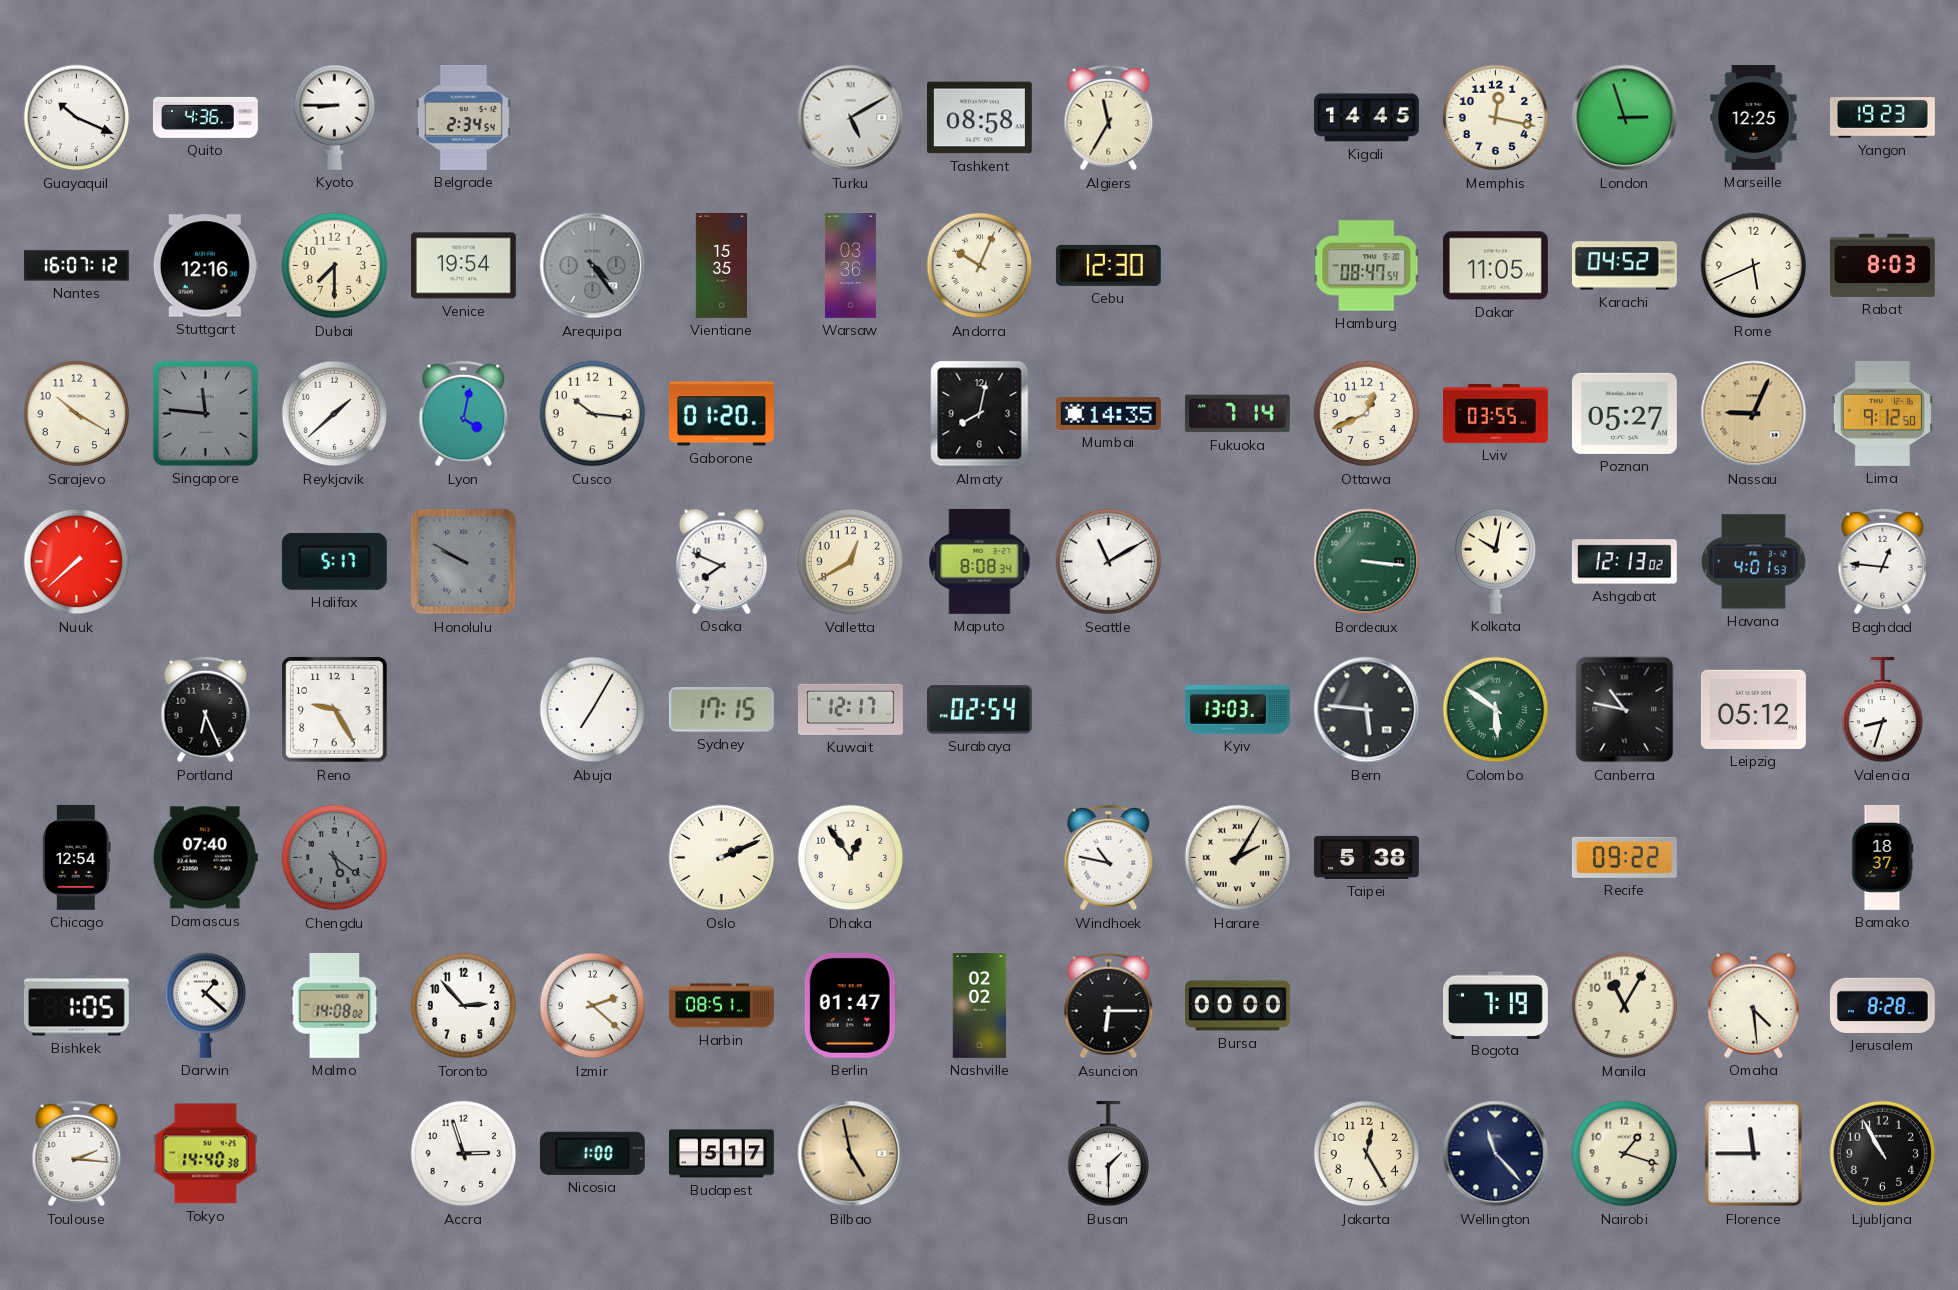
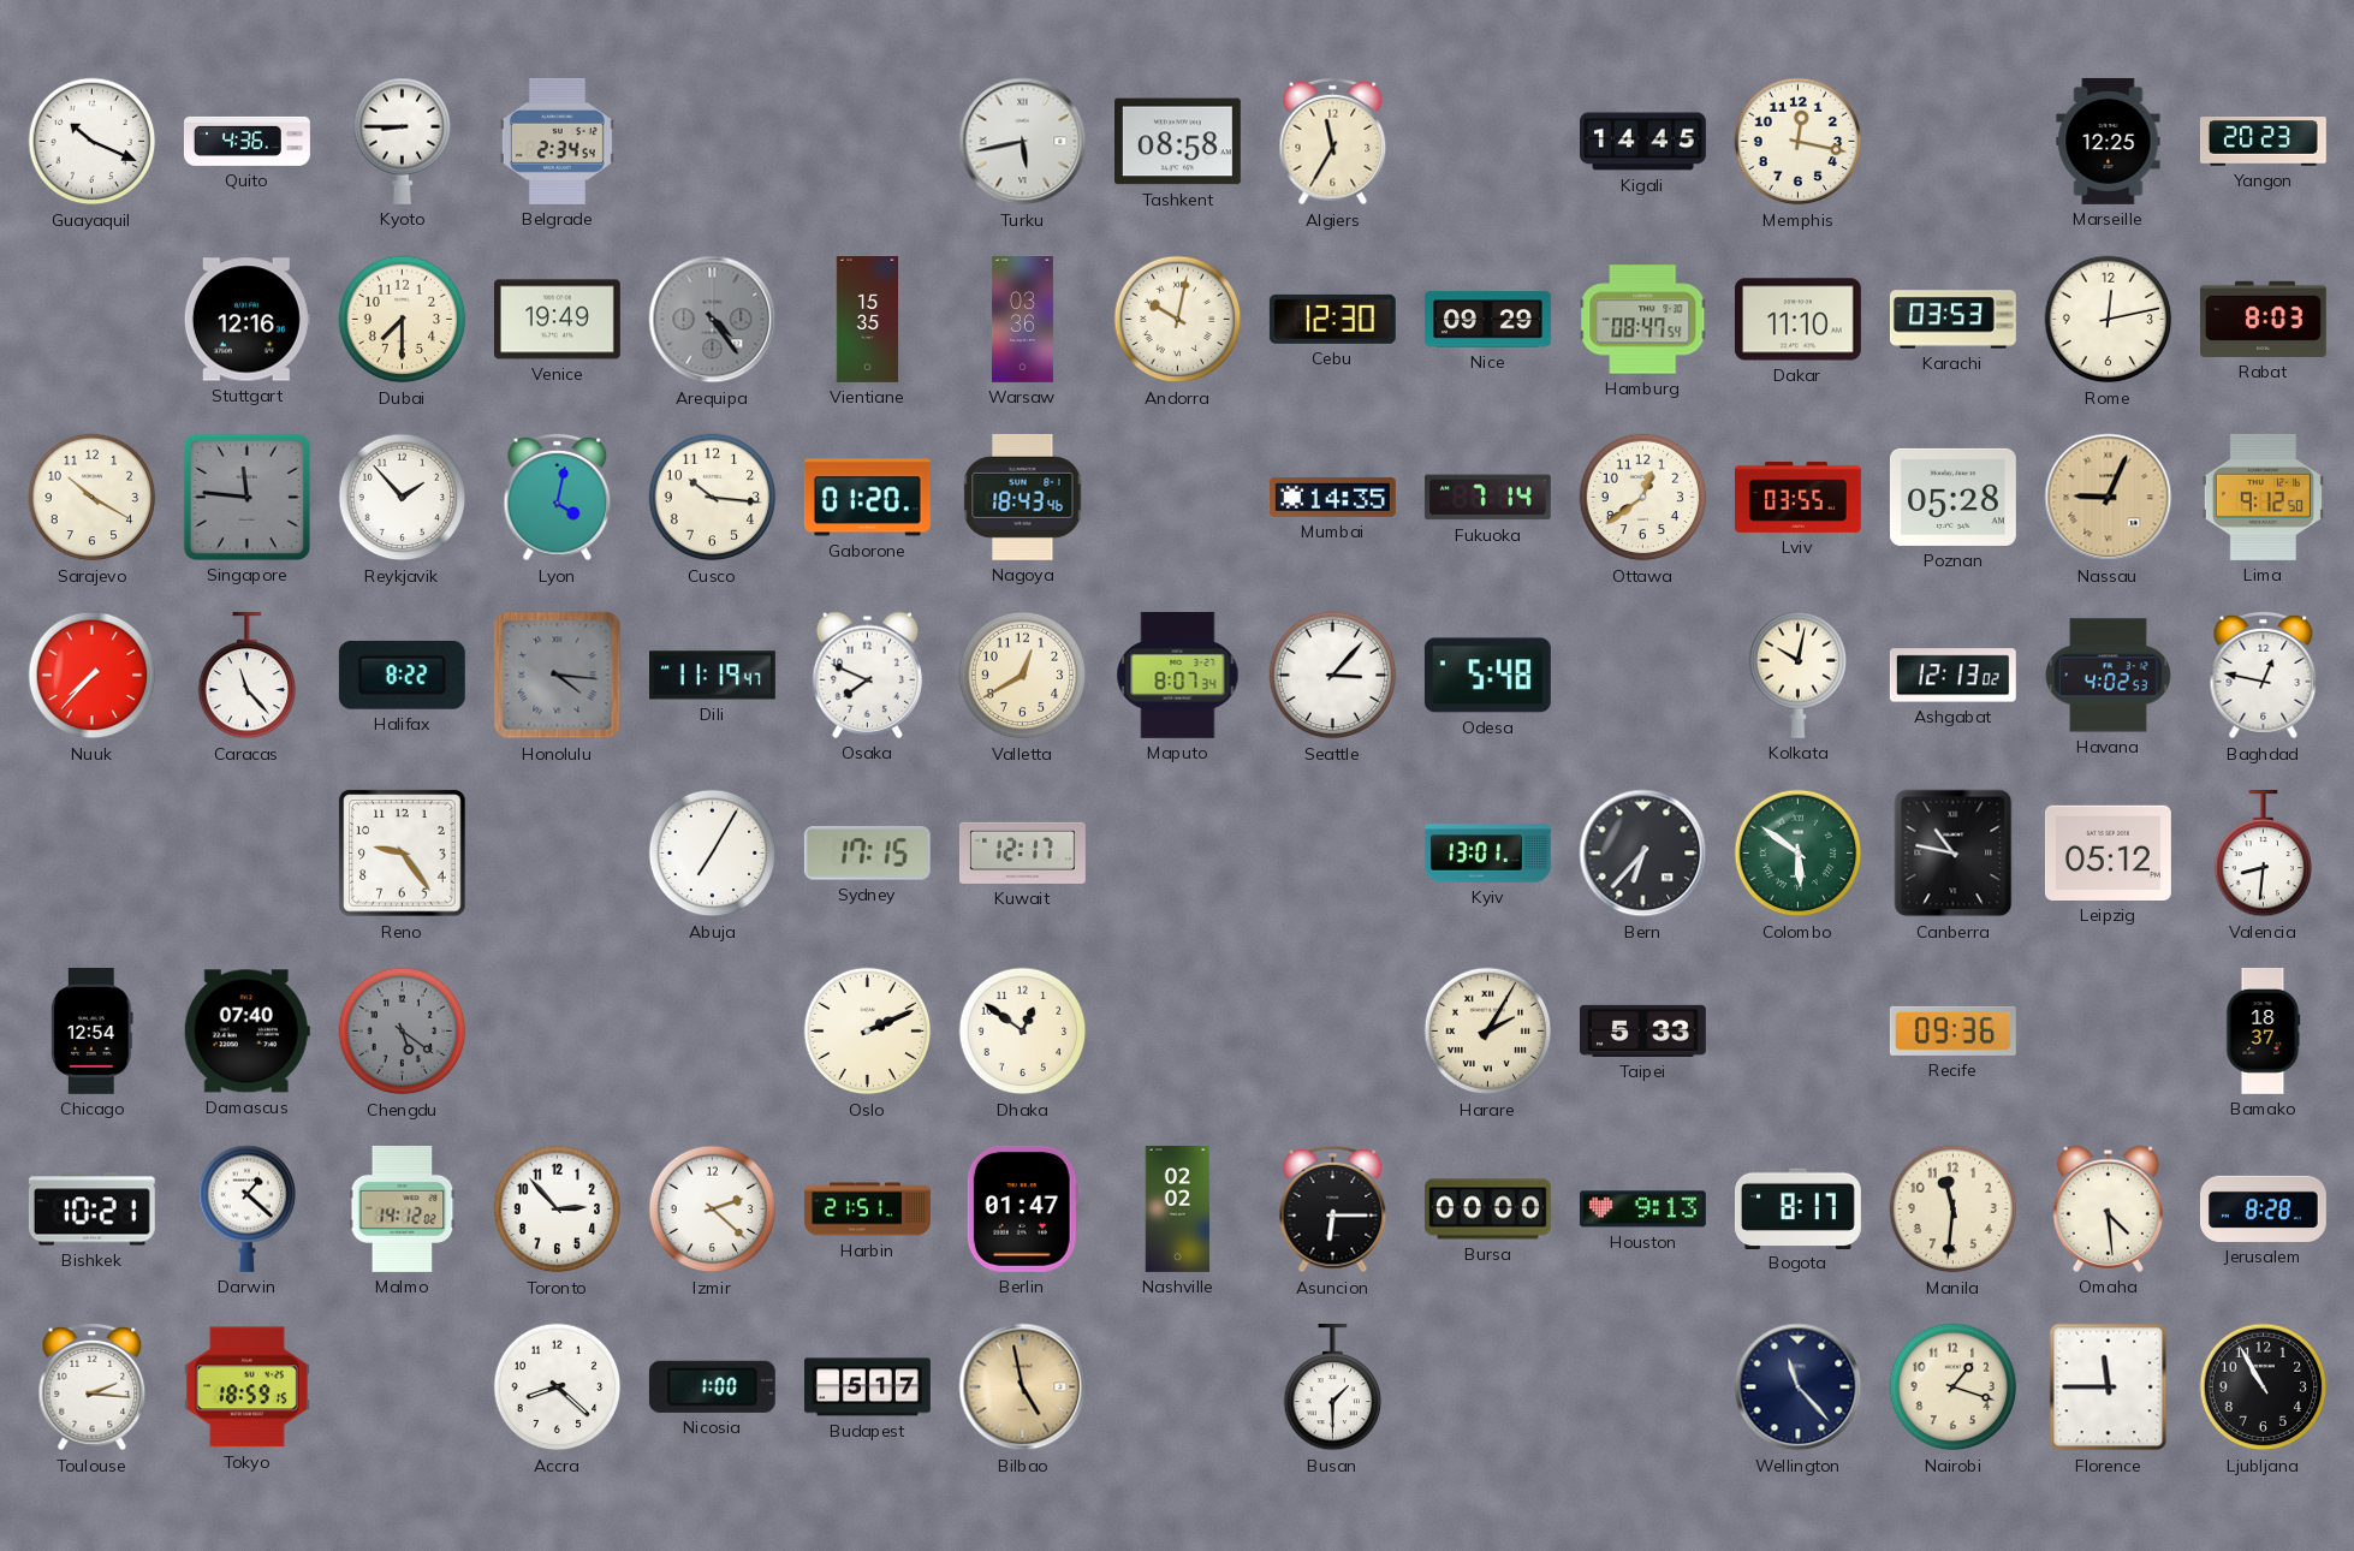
Turku: 5:10 -> 5:43 (1023, 142)
London: 2:57 -> none (1625, 118)
Yangon: 19:23 -> 20:23 (2263, 142)
Nantes: 16:07 -> none (76, 266)
Venice: 19:54 -> 19:49 (557, 320)
Andorra: 10:04 -> 10:02 (1178, 320)
Nice: none -> 09:29 (1487, 320)
Dakar: 11:05 -> 11:10 (1797, 320)
Karachi: 04:52 -> 03:53 (1954, 320)
Rome: 5:41 -> 12:13 (2109, 320)
Reykjavik: 1:38 -> 1:53 (403, 498)
Nagoya: none -> 18:43 (1023, 497)
Almaty: 8:02 -> none (980, 414)
Ottawa: 12:41 -> 12:39 (1643, 498)
Poznan: 05:27 -> 05:28 (1952, 497)
Nuuk: 7:38 -> 7:37 (93, 676)
Caracas: none -> 11:23 (248, 676)
Halifax: 5:17 -> 8:22 (402, 675)
Honolulu: 9:50 -> 4:16 (558, 676)
Dili: none -> 11:19 (712, 676)
Maputo: 8:08 -> 8:07 (1178, 675)
Seattle: 11:10 -> 3:07 (1333, 676)
Odesa: none -> 5:48 (1487, 676)
Bordeaux: 3:16 -> none (1367, 562)
Havana: 4:01 -> 4:02 (2108, 676)
Baghdad: 12:46 -> 12:47 (2264, 676)
Portland: 6:26 -> none (206, 710)
Reno: 9:25 -> 9:24 (403, 854)
Surabaya: 02:54 -> none (979, 710)
Kyiv: 13:03 -> 13:01 (1487, 854)
Bern: 5:46 -> 6:37 (1643, 854)
Valencia: 8:33 -> 8:31 (2264, 854)
Dhaka: 12:54 -> 12:51 (1023, 1032)
Windhoek: 10:47 -> none (1109, 858)
Taipei: 5:38 -> 5:33 (1642, 1030)
Recife: 09:22 -> 09:36 (1952, 1030)
Bishkek: 1:05 -> 10:21 (91, 1210)
Malmo: 14:08 -> 14:12 (403, 1208)
Harbin: 08:51 -> 21:51 (868, 1210)
Houston: none -> 9:13 (1642, 1210)
Bogota: 7:19 -> 8:17 (1797, 1208)
Manila: 11:05 -> 11:31 (1954, 1210)
Tokyo: 14:40 -> 18:59 (246, 1387)
Accra: 2:57 -> 8:22 (558, 1387)
Jakarta: 12:25 -> none (1367, 1154)
